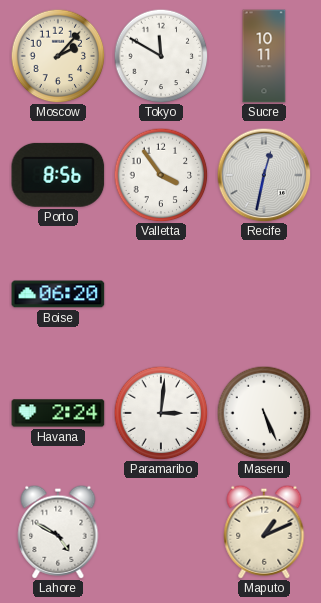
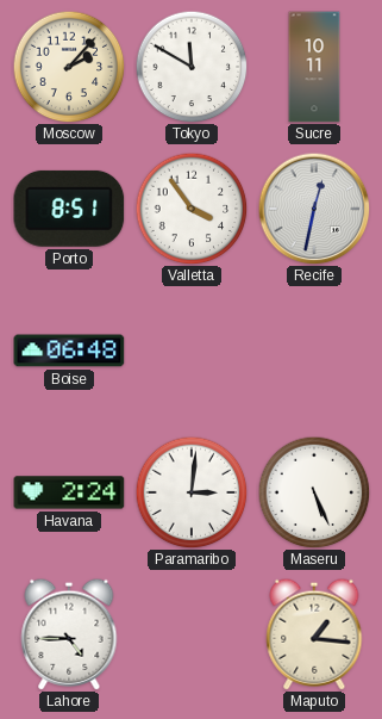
Porto: 8:56 -> 8:51 (69, 209)
Boise: 06:20 -> 06:48 (69, 351)
Lahore: 4:50 -> 4:45 (69, 634)
Maputo: 1:11 -> 1:16 (314, 634)
